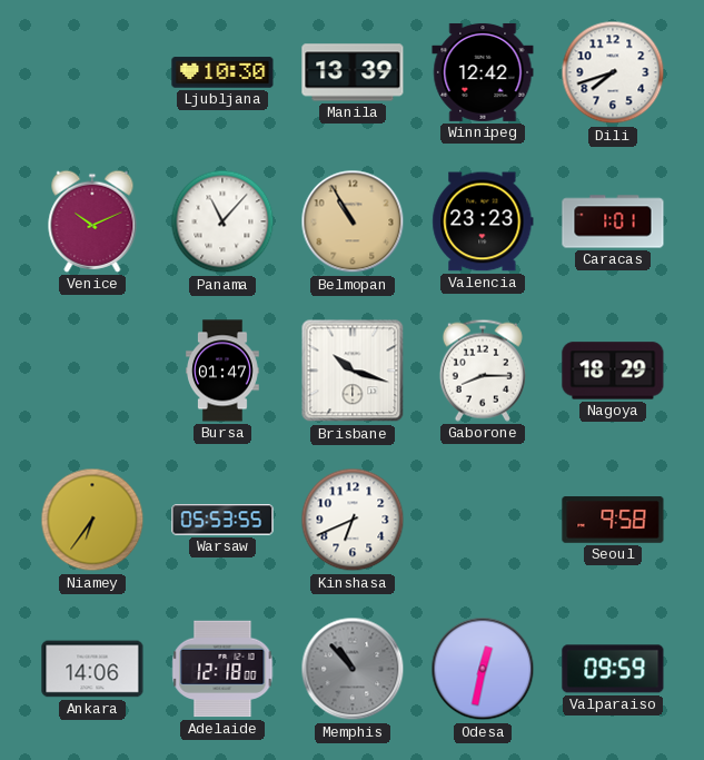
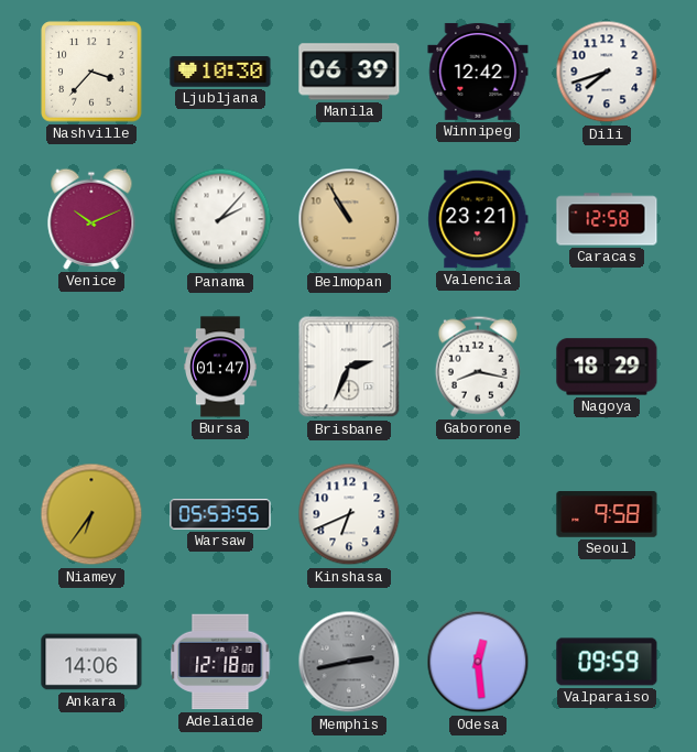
Nashville: none -> 3:37 (91, 72)
Manila: 13:39 -> 06:39 (349, 72)
Panama: 11:07 -> 2:07 (220, 219)
Valencia: 23:23 -> 23:21 (478, 219)
Caracas: 1:01 -> 12:58 (607, 219)
Brisbane: 10:18 -> 2:34 (349, 367)
Gaborone: 8:15 -> 8:17 (478, 367)
Memphis: 10:53 -> 2:43 (349, 662)
Odesa: 12:32 -> 12:29 (478, 662)
